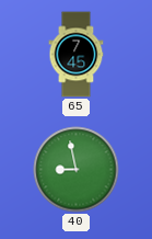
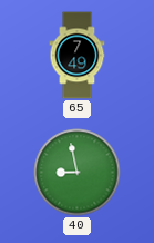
65: 7:45 -> 7:49 (78, 56)
